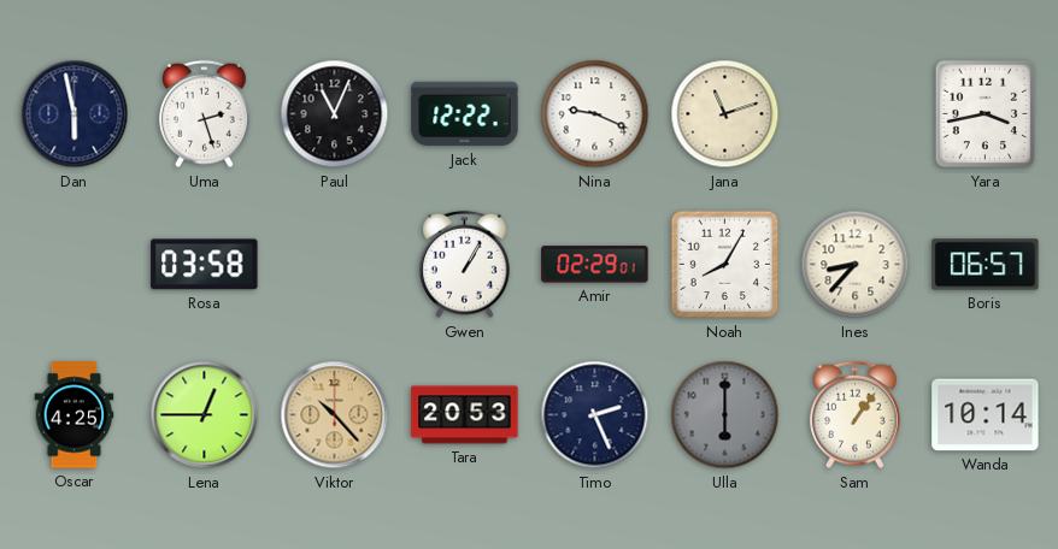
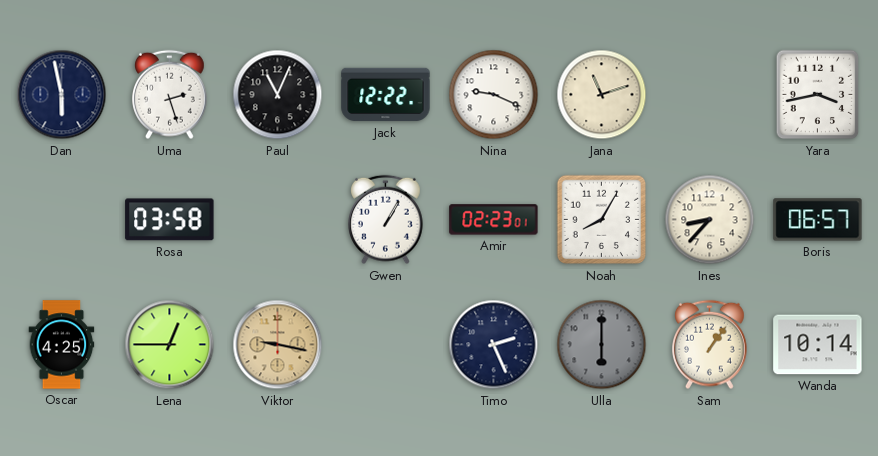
Amir: 02:29 -> 02:23 (494, 220)
Viktor: 10:23 -> 9:17 (278, 345)
Tara: 20:53 -> none (465, 415)
